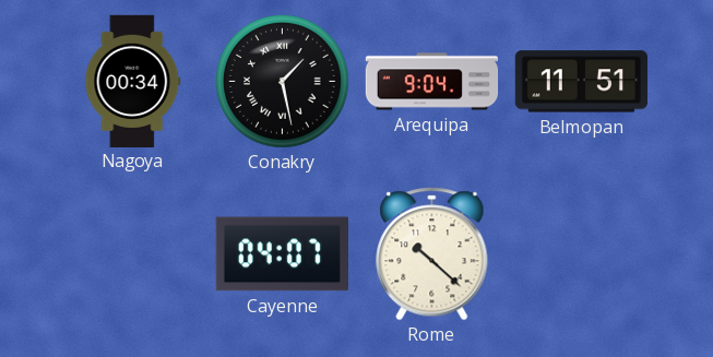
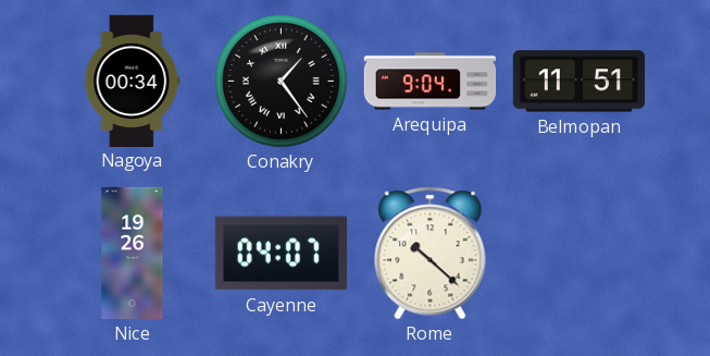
Conakry: 1:28 -> 1:24 (281, 81)
Nice: none -> 19:26 (133, 254)
